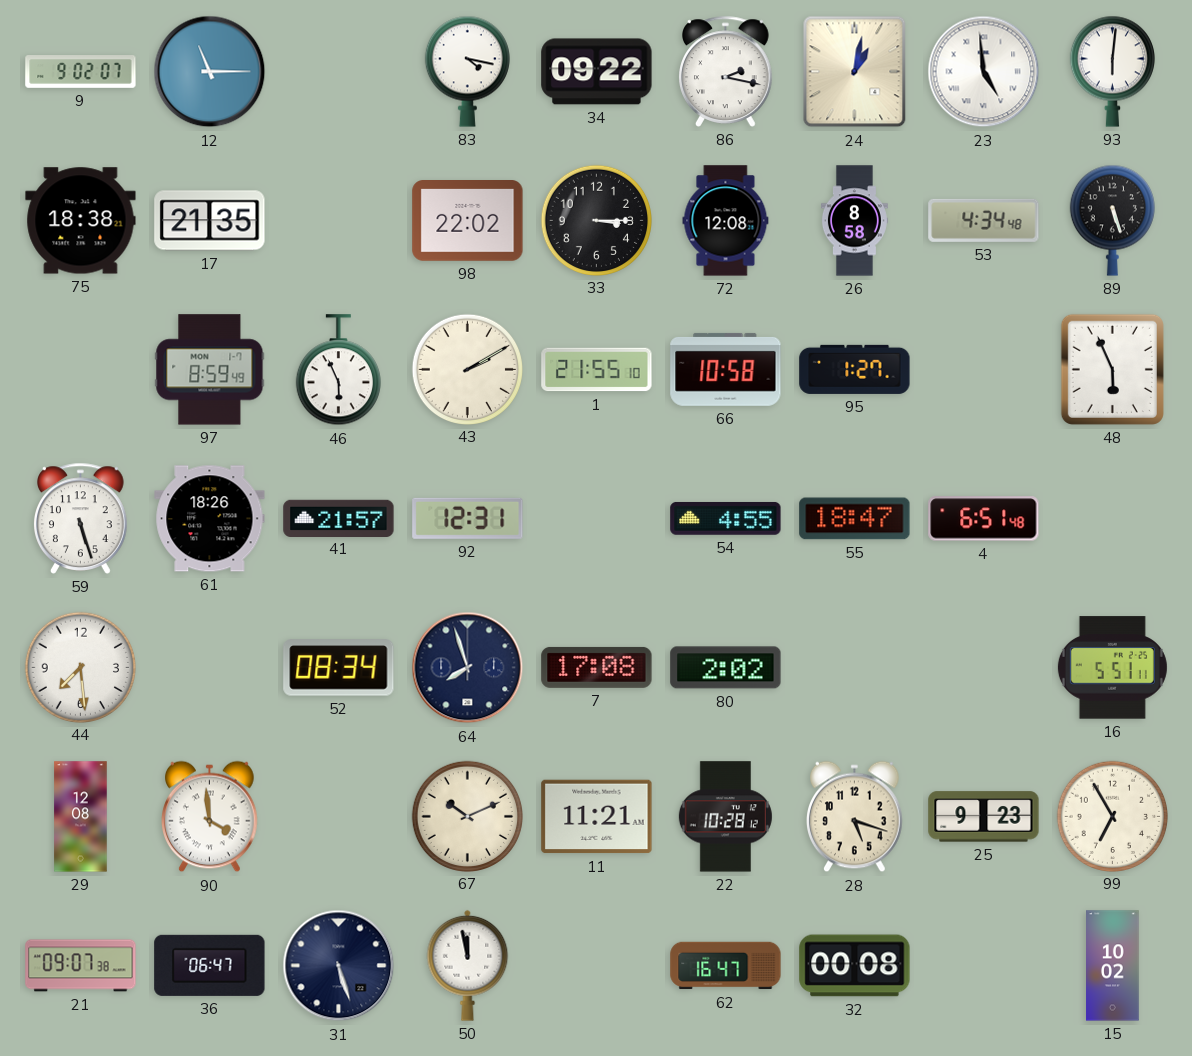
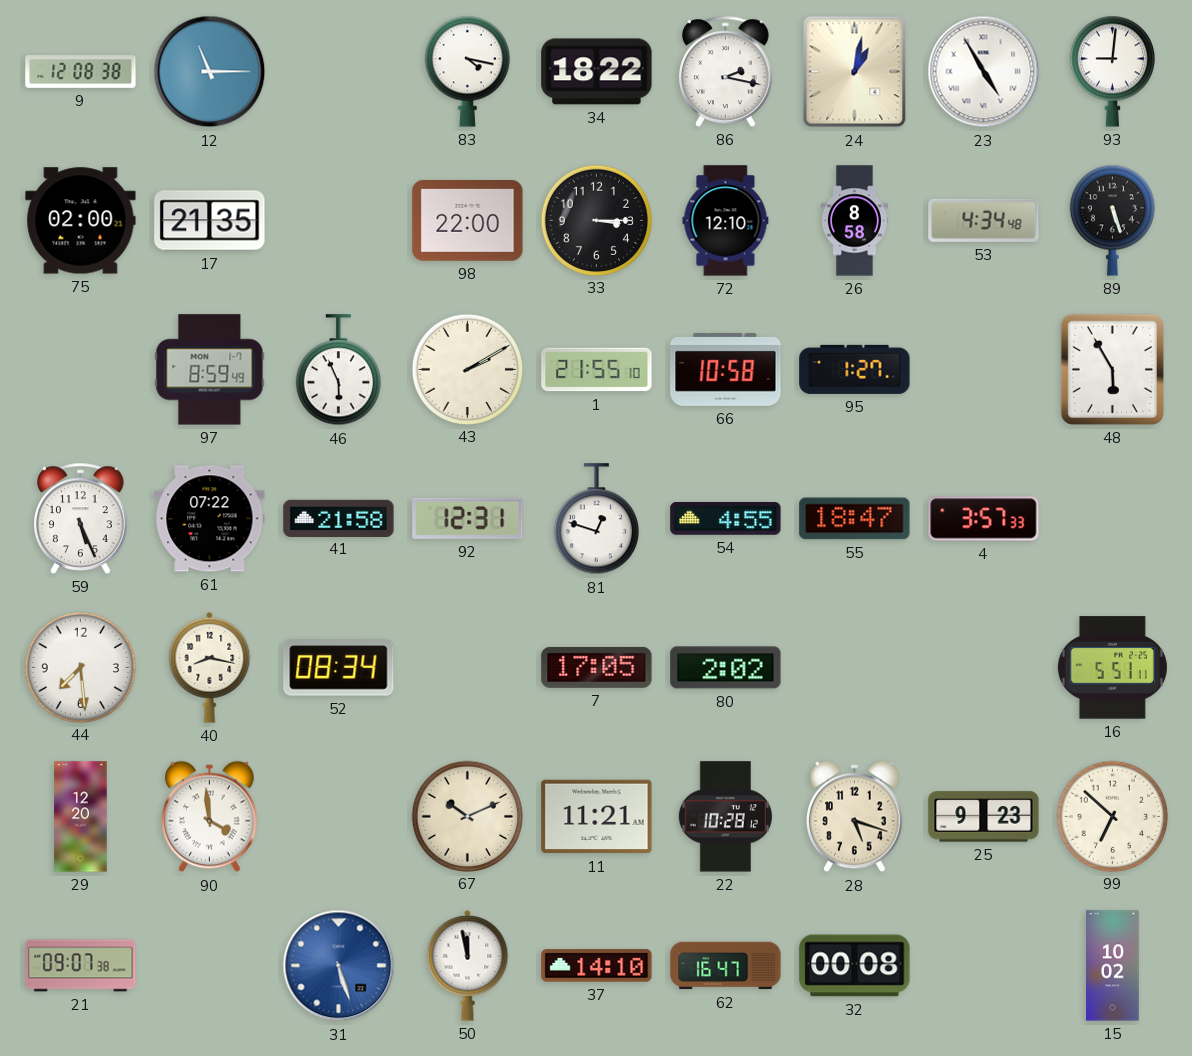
9: 9:02 -> 12:08 (81, 72)
34: 09:22 -> 18:22 (597, 72)
23: 4:59 -> 4:55 (984, 72)
93: 6:01 -> 9:01 (1112, 71)
75: 18:38 -> 02:00 (81, 221)
98: 22:02 -> 22:00 (468, 221)
72: 12:08 -> 12:10 (726, 221)
48: 5:56 -> 5:55 (1112, 369)
59: 5:27 -> 5:26 (81, 518)
61: 18:26 -> 07:22 (210, 519)
41: 21:57 -> 21:58 (339, 518)
81: none -> 12:48 (596, 519)
4: 6:51 -> 3:57 (984, 519)
40: none -> 8:17 (210, 667)
64: 7:57 -> none (468, 668)
7: 17:08 -> 17:05 (597, 667)
29: 12:08 -> 12:20 (81, 817)
99: 6:55 -> 6:52 (1112, 816)
36: 06:47 -> none (210, 965)
31 dial: navy -> blue (339, 966)
37: none -> 14:10 (597, 966)
